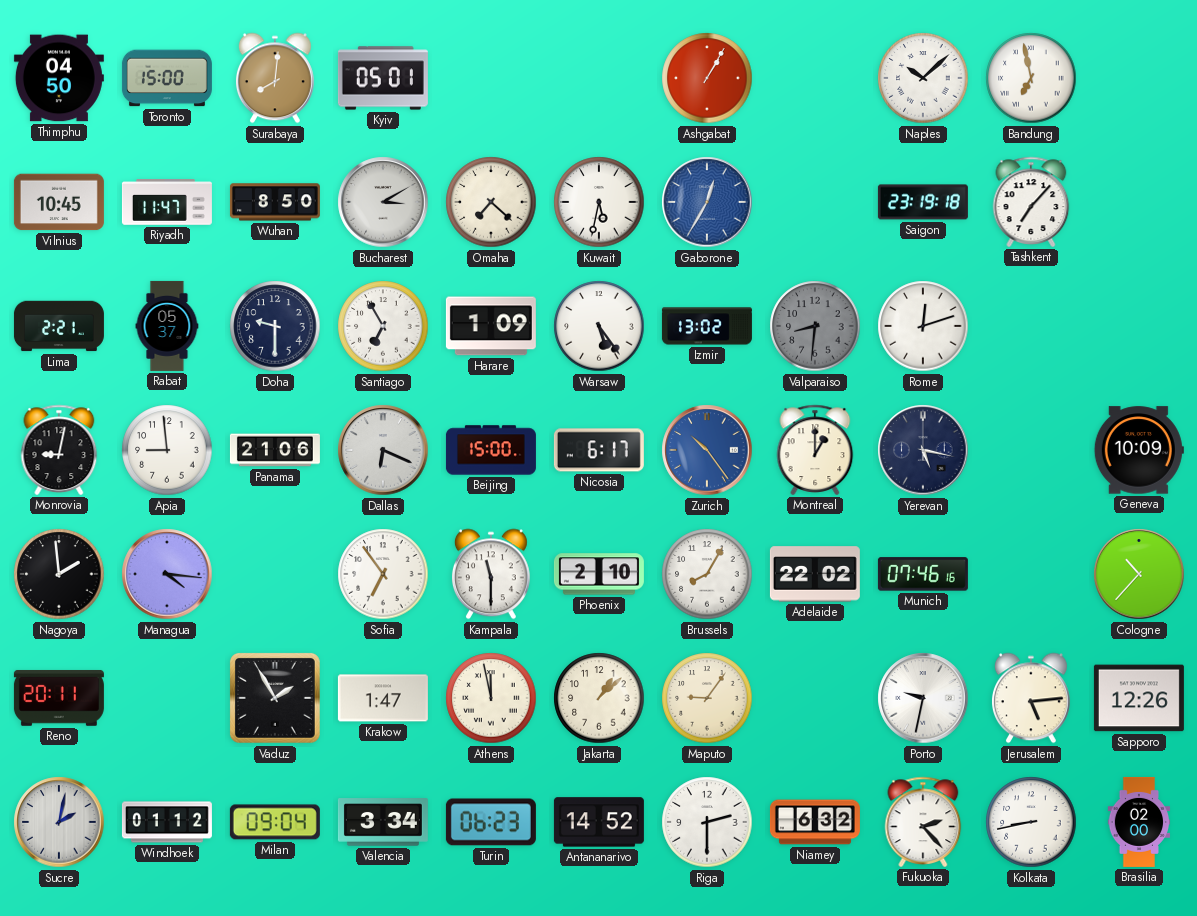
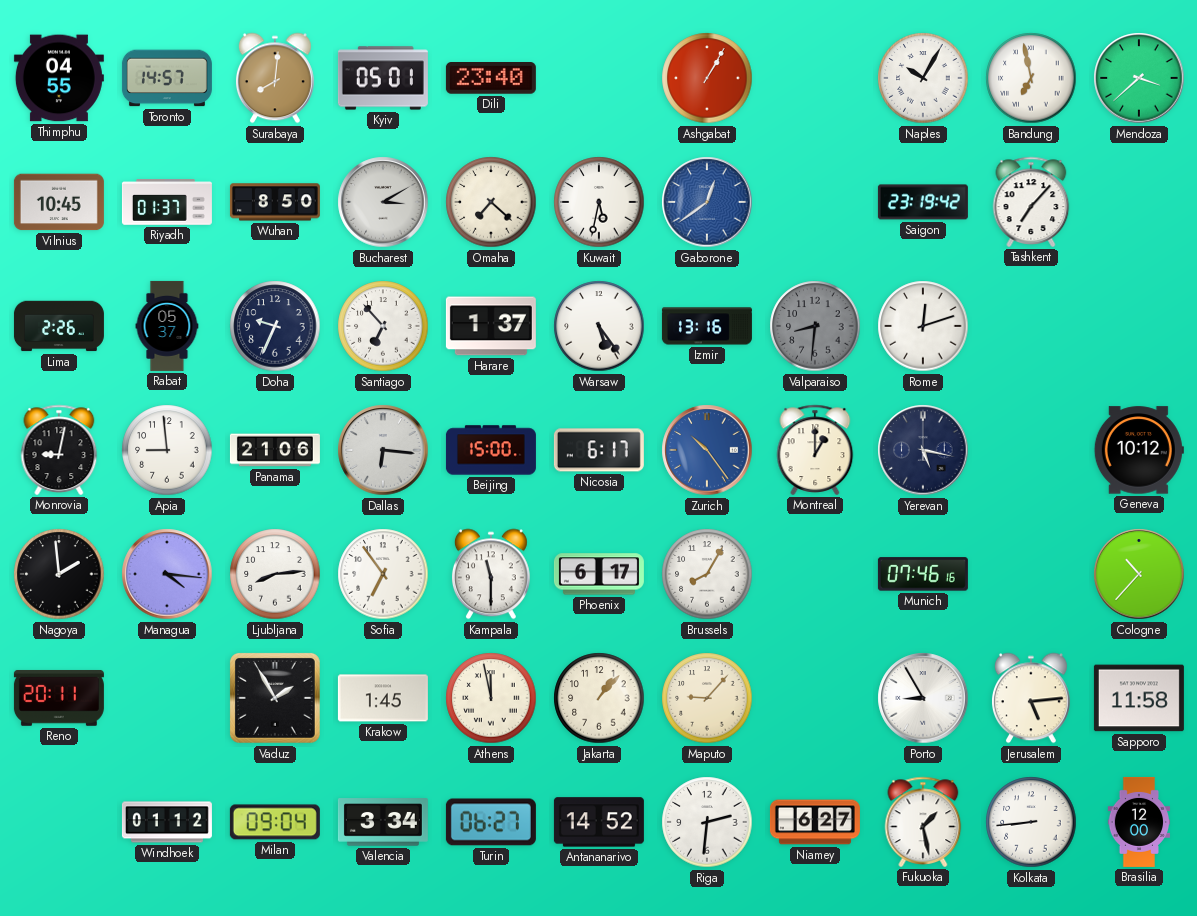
Thimphu: 04:50 -> 04:55 (59, 78)
Toronto: 15:00 -> 14:57 (167, 78)
Dili: none -> 23:40 (491, 79)
Naples: 10:08 -> 10:05 (923, 78)
Mendoza: none -> 3:38 (1139, 78)
Riyadh: 11:47 -> 01:37 (167, 202)
Gaborone: 12:35 -> 12:39 (707, 202)
Saigon: 23:19:18 -> 23:19:42 (923, 202)
Lima: 2:21 -> 2:26 (59, 326)
Doha: 9:30 -> 9:34 (275, 326)
Santiago: 6:55 -> 6:53 (383, 326)
Harare: 1:09 -> 1:37 (491, 326)
Izmir: 13:02 -> 13:16 (707, 326)
Dallas: 6:19 -> 6:16 (383, 450)
Geneva: 10:09 -> 10:12 (1139, 450)
Ljubljana: none -> 8:14 (275, 574)
Phoenix: 2:10 -> 6:17 (599, 574)
Adelaide: 22:02 -> none (815, 574)
Krakow: 1:47 -> 1:45 (383, 698)
Jakarta: 1:08 -> 1:07 (599, 698)
Maputo: 9:06 -> 9:07 (707, 698)
Porto: 9:32 -> 8:55 (923, 698)
Sapporo: 12:26 -> 11:58 (1139, 698)
Sucre: 2:02 -> none (59, 822)
Turin: 06:23 -> 06:27 (491, 822)
Riga: 2:30 -> 2:31 (707, 822)
Niamey: 6:32 -> 6:27 (815, 822)
Fukuoka: 2:23 -> 1:28 (923, 822)
Kolkata: 8:43 -> 8:44 (1031, 822)
Brasilia: 02:00 -> 12:00 (1139, 822)
